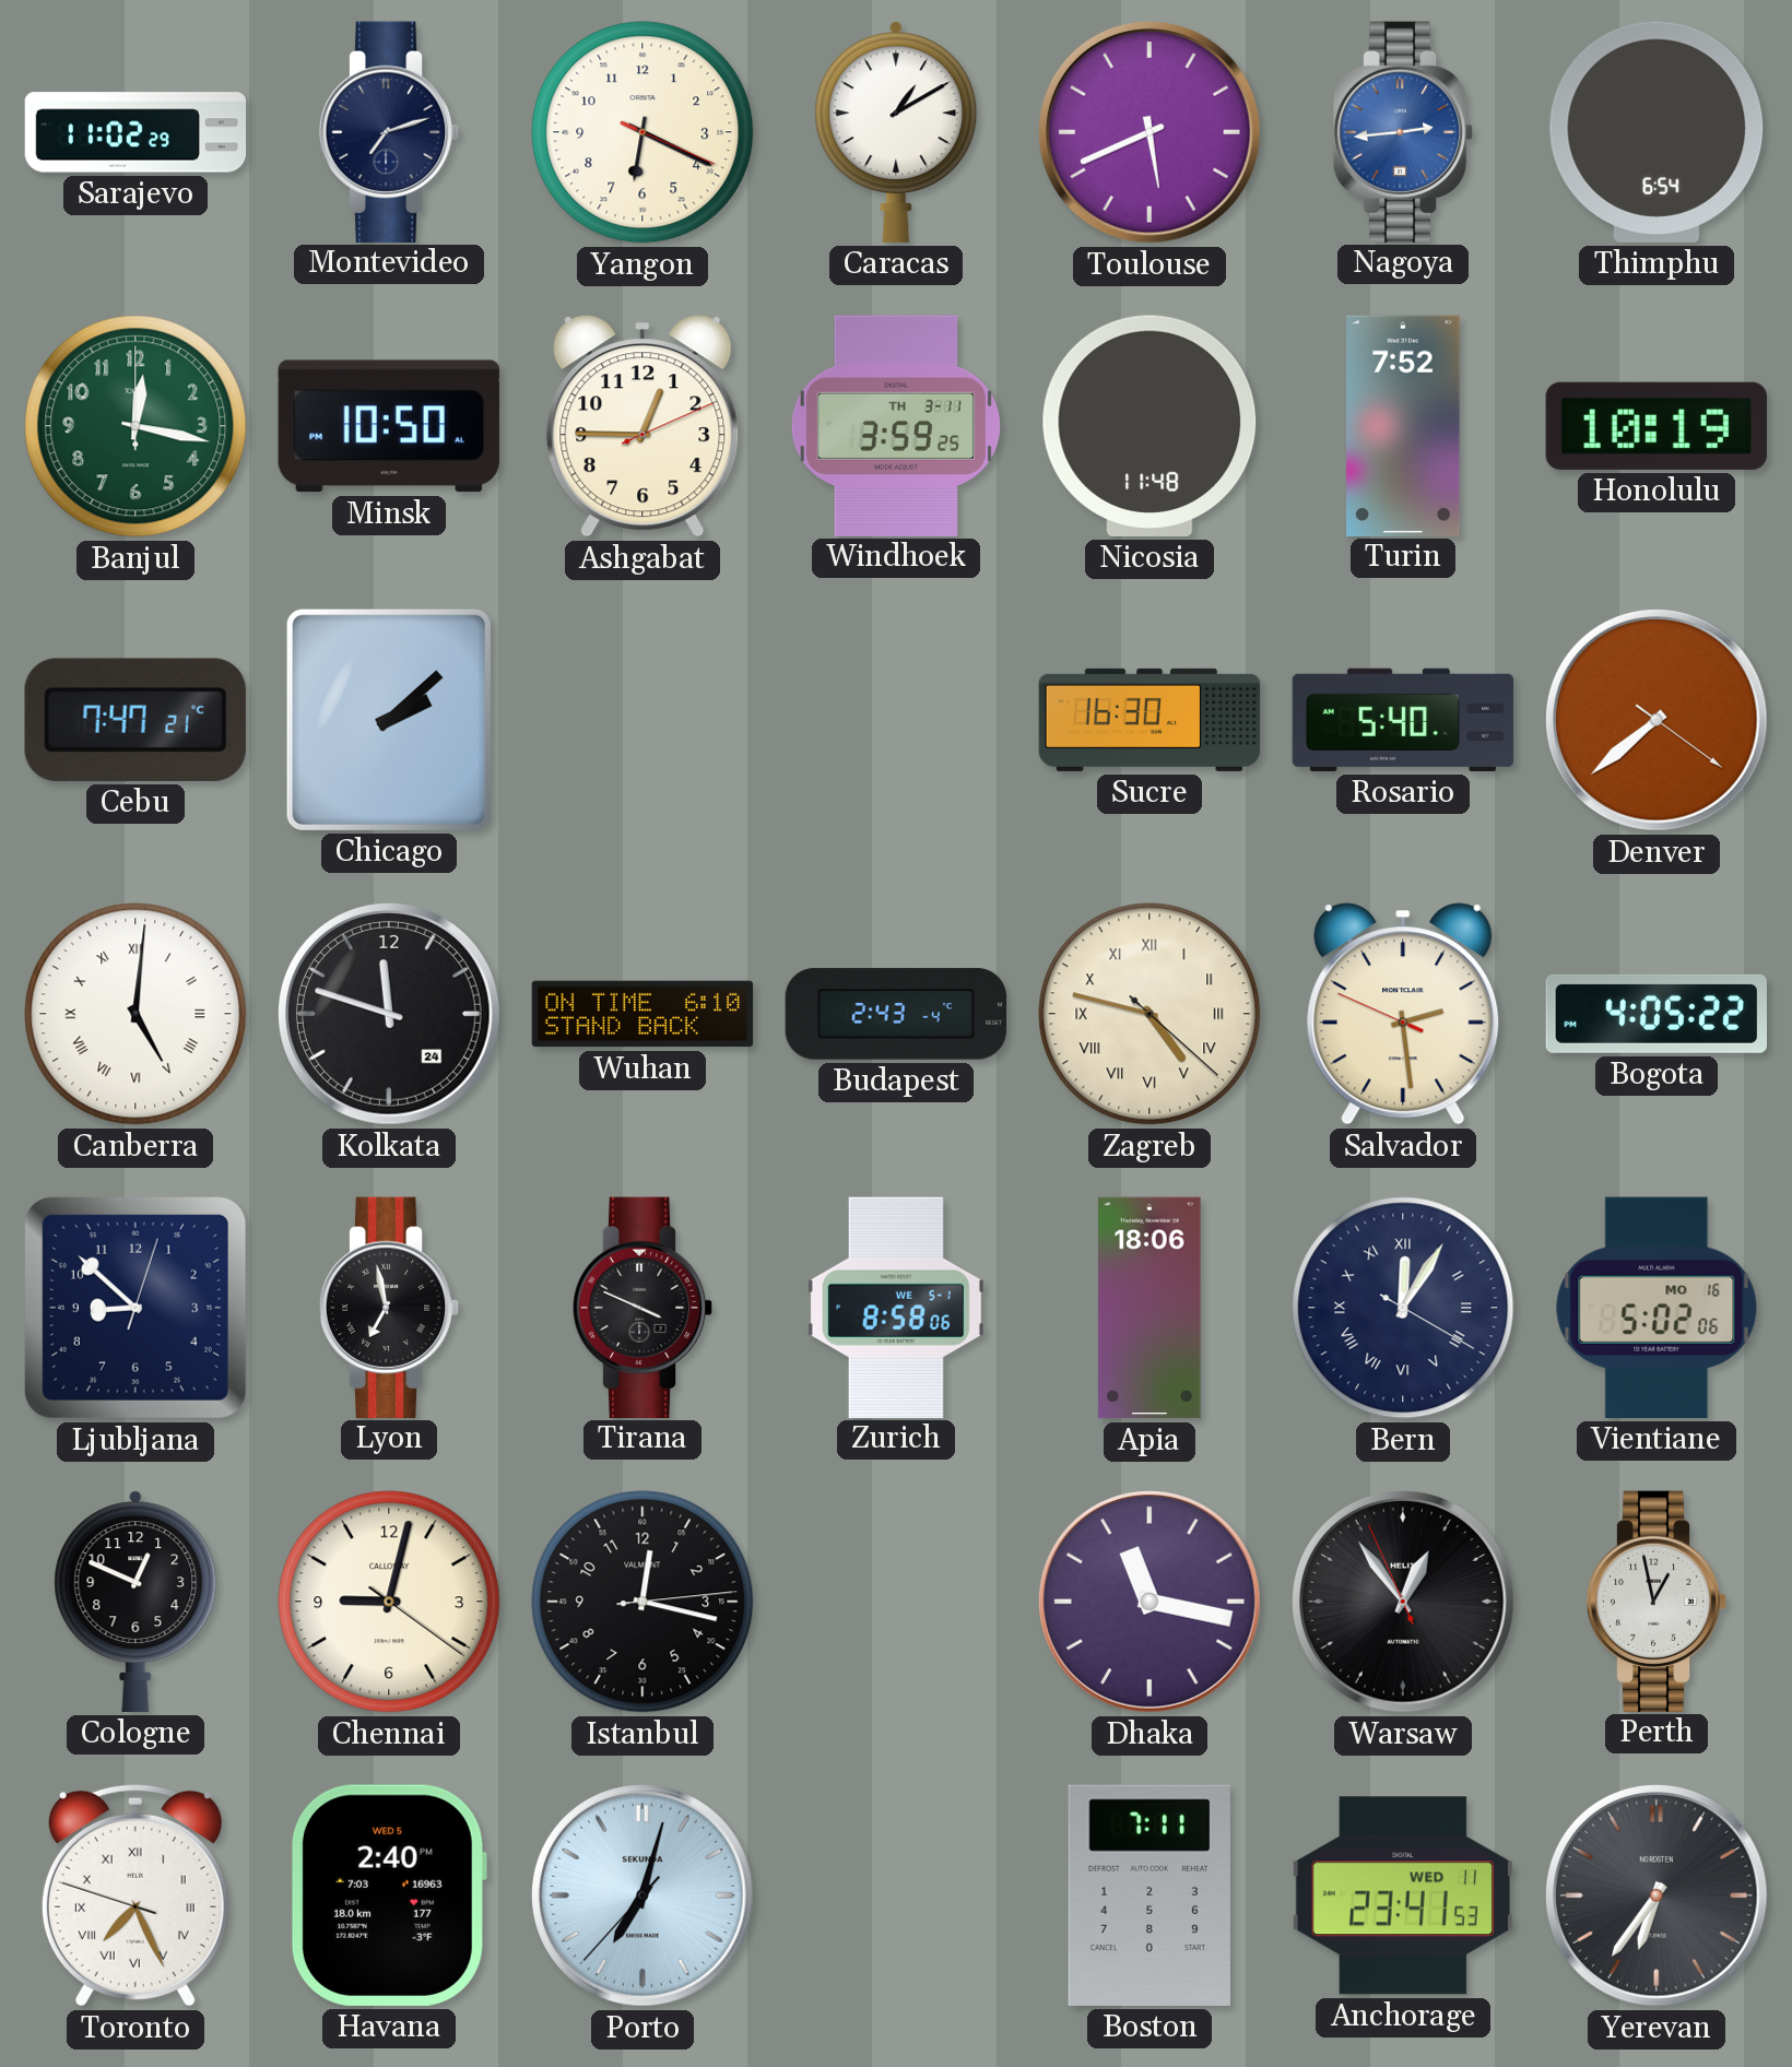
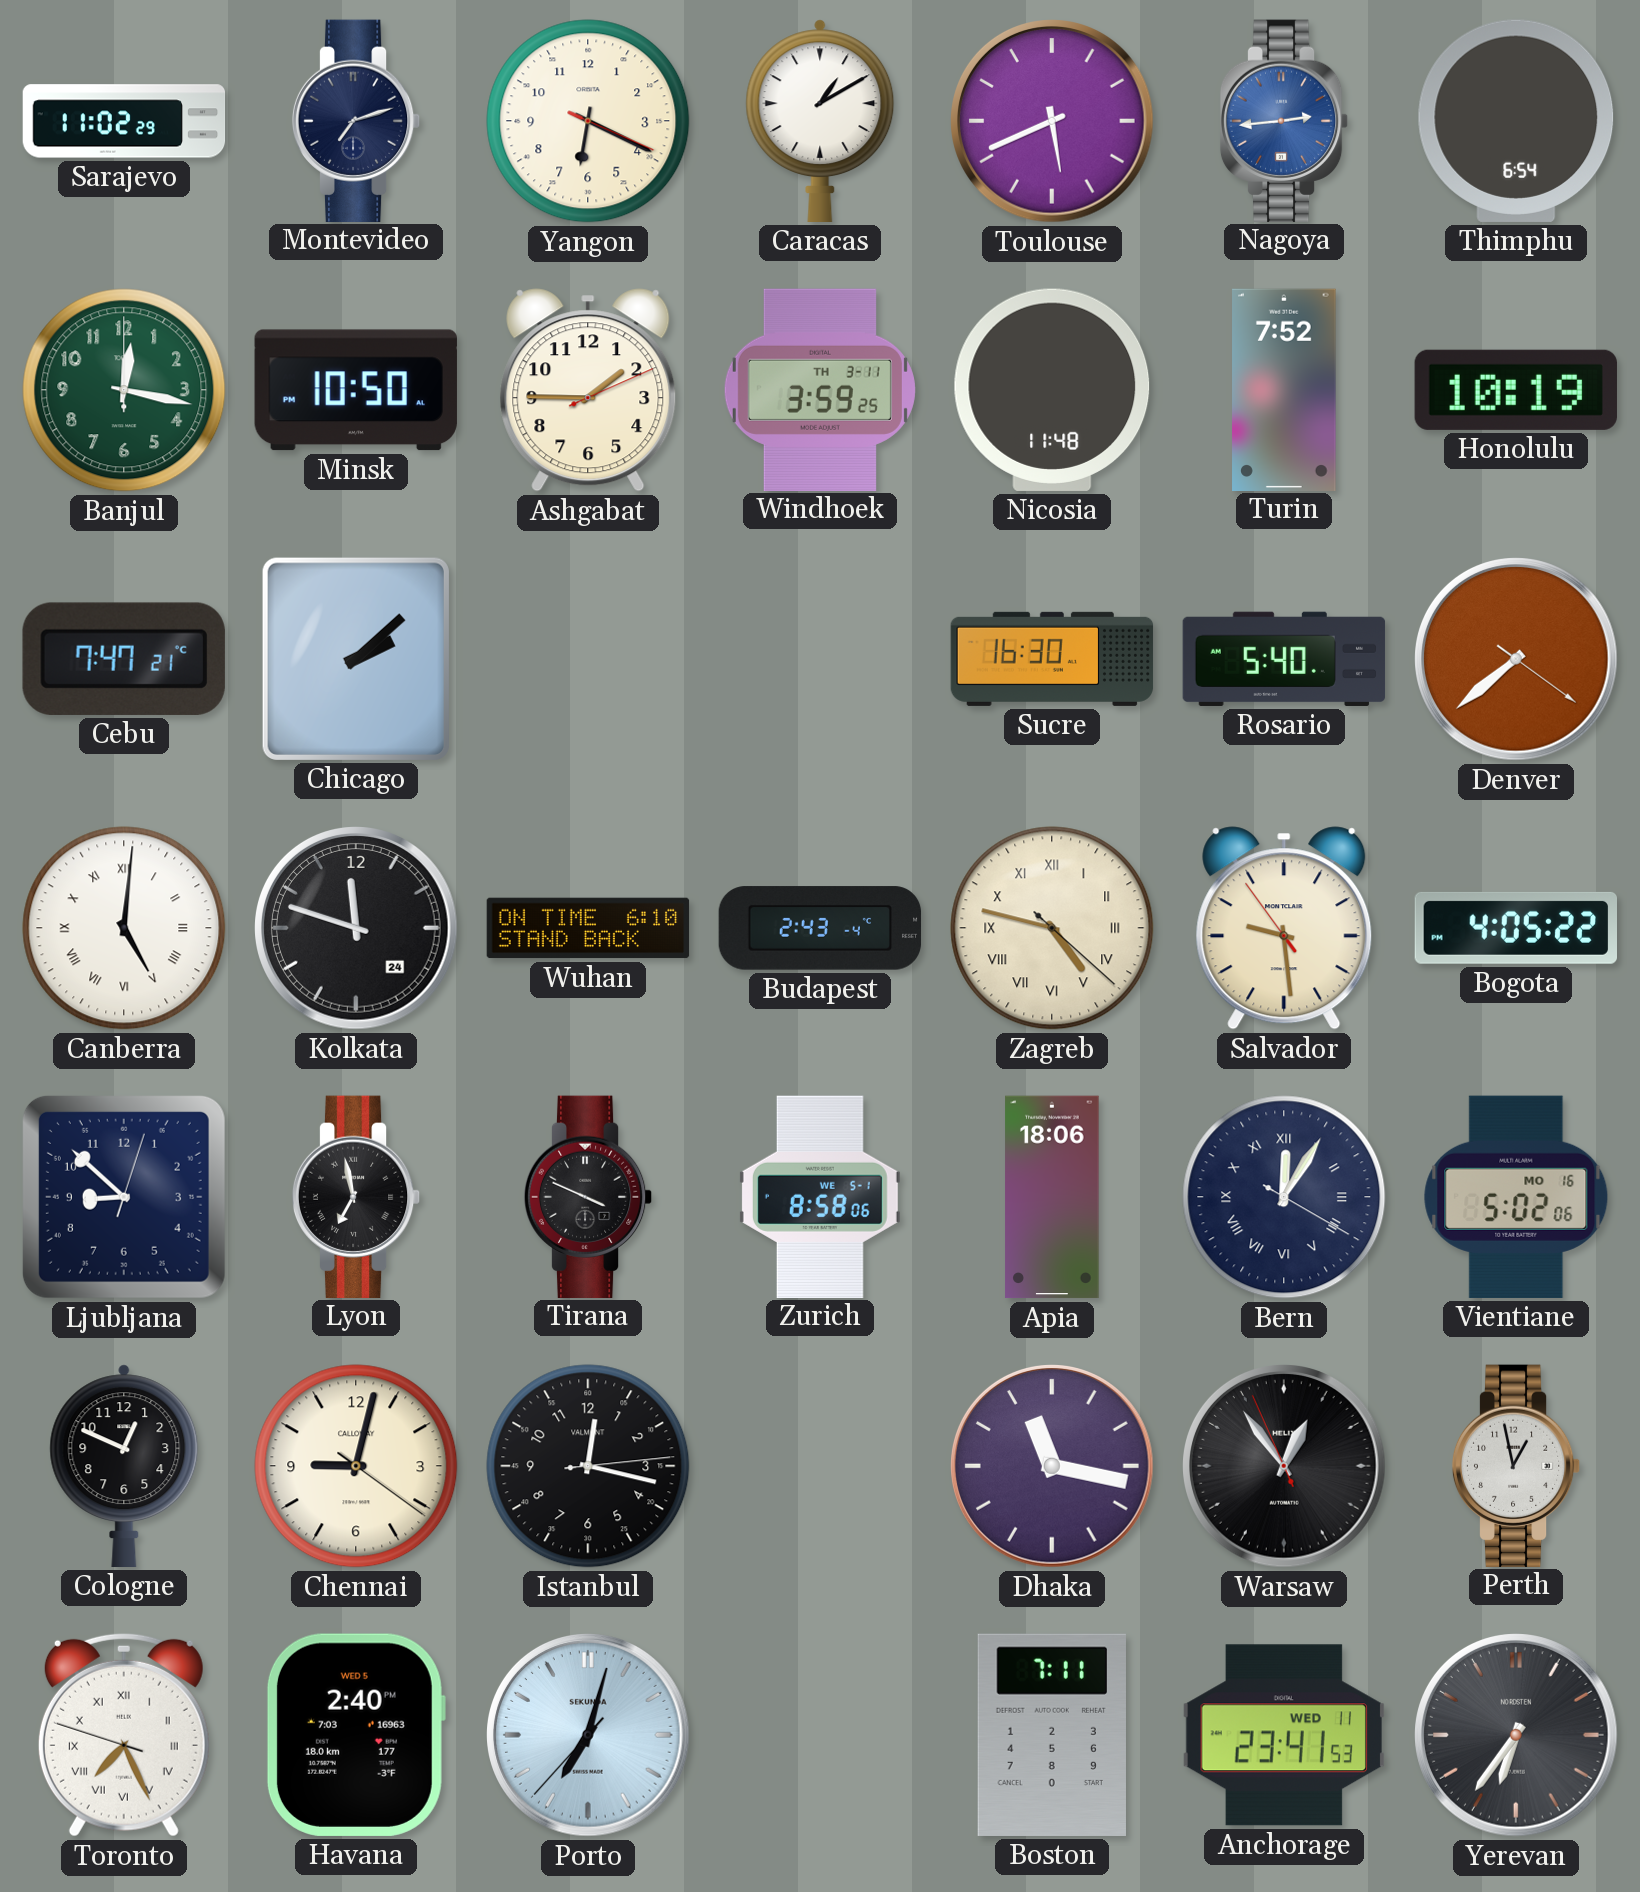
Ashgabat: 12:45 -> 1:45 (588, 390)
Salvador: 2:28 -> 9:28 (1284, 928)
